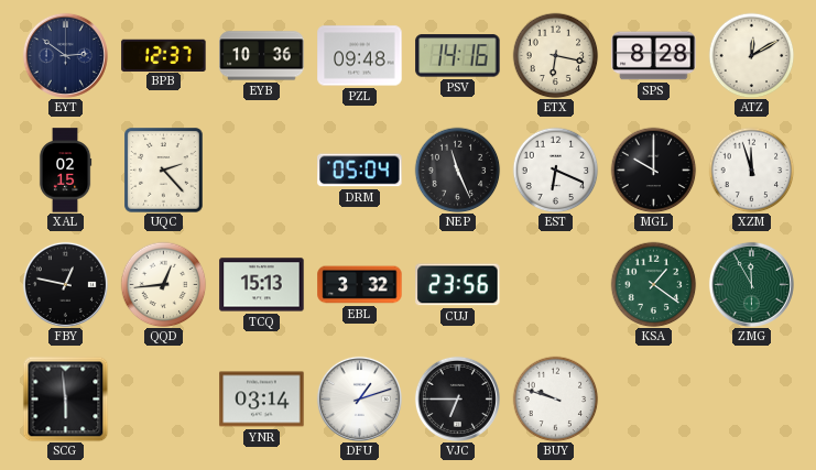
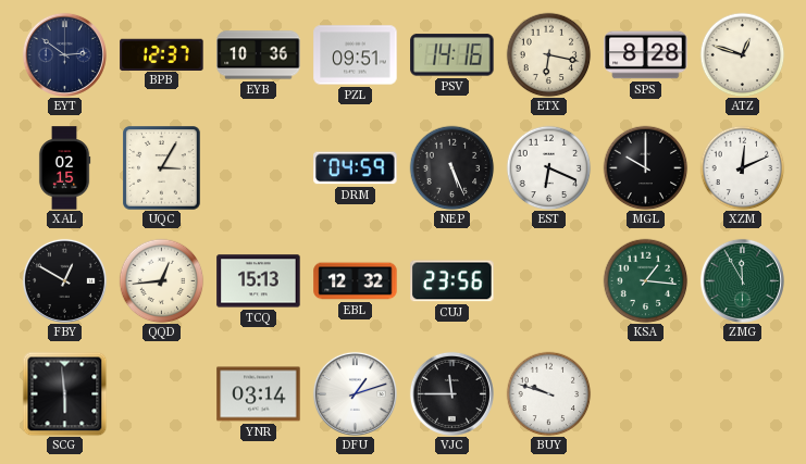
PZL: 09:48 -> 09:51 (356, 55)
ATZ: 12:10 -> 12:48 (742, 54)
UQC: 2:23 -> 3:05 (162, 168)
DRM: 05:04 -> 04:59 (356, 168)
NEP: 11:26 -> 5:26 (451, 167)
XZM: 11:57 -> 12:11 (742, 167)
FBY: 12:47 -> 12:50 (64, 280)
EBL: 3:32 -> 12:32 (356, 281)
KSA: 1:21 -> 1:16 (645, 280)
VJC: 6:45 -> 11:45 (451, 393)
